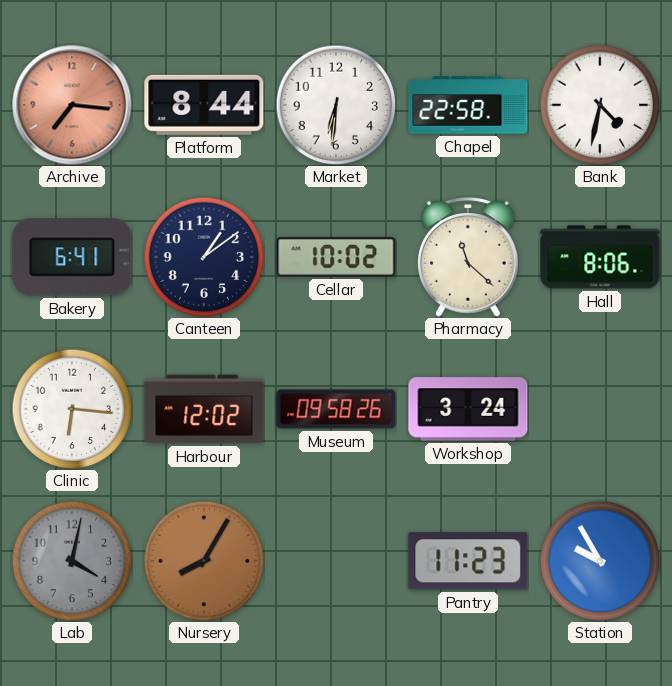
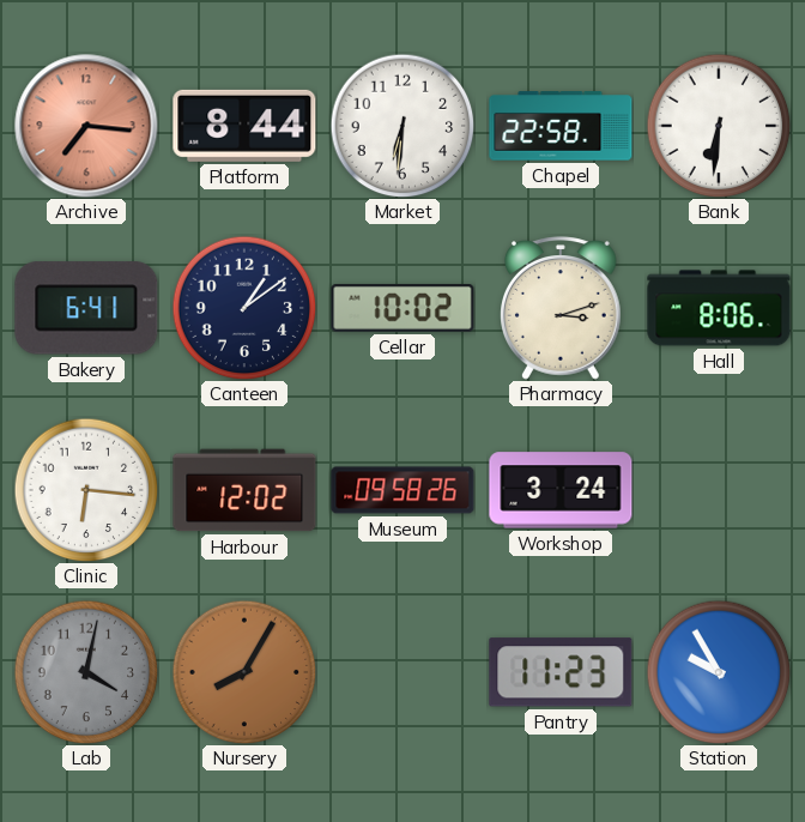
Bank: 4:32 -> 6:31 (719, 126)
Pharmacy: 11:22 -> 3:12 (562, 308)
